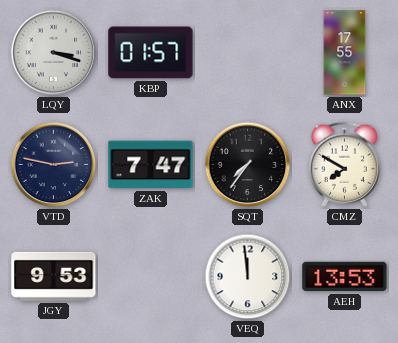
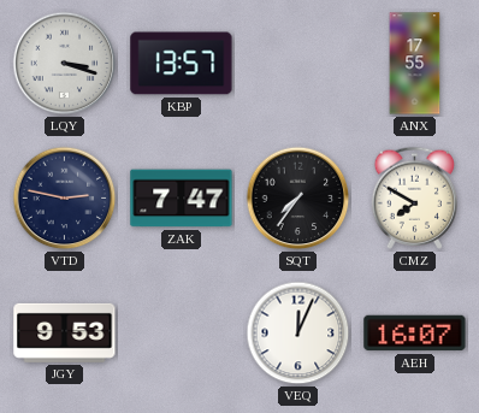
KBP: 01:57 -> 13:57 (182, 64)
VEQ: 11:59 -> 12:04 (298, 334)
AEH: 13:53 -> 16:07 (415, 334)
